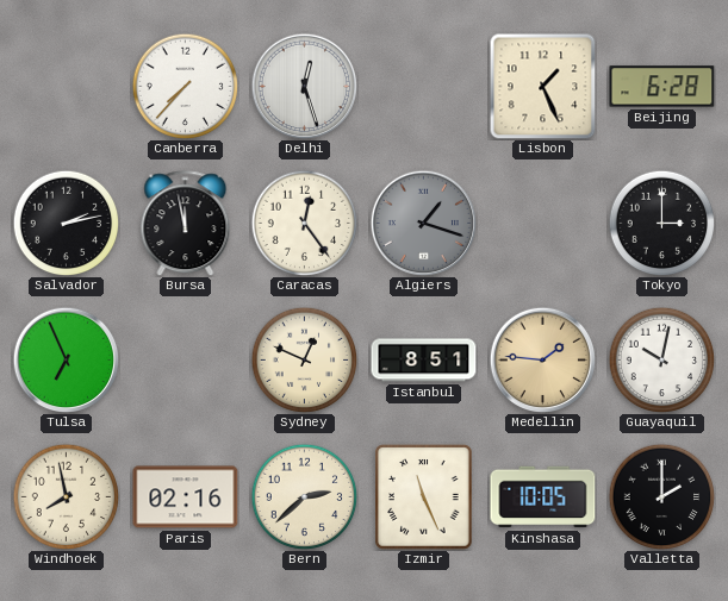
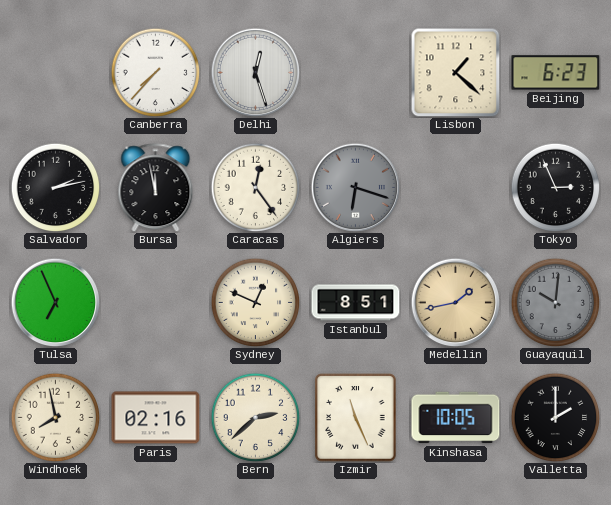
Lisbon: 1:26 -> 1:22 (455, 72)
Beijing: 6:28 -> 6:23 (556, 73)
Algiers: 1:18 -> 6:18 (355, 187)
Tokyo: 3:00 -> 2:56 (555, 187)
Medellin: 1:46 -> 1:43 (455, 302)
Guayaquil: 10:02 -> 10:01 (555, 302)
Guayaquil dial: white -> grey (555, 302)
